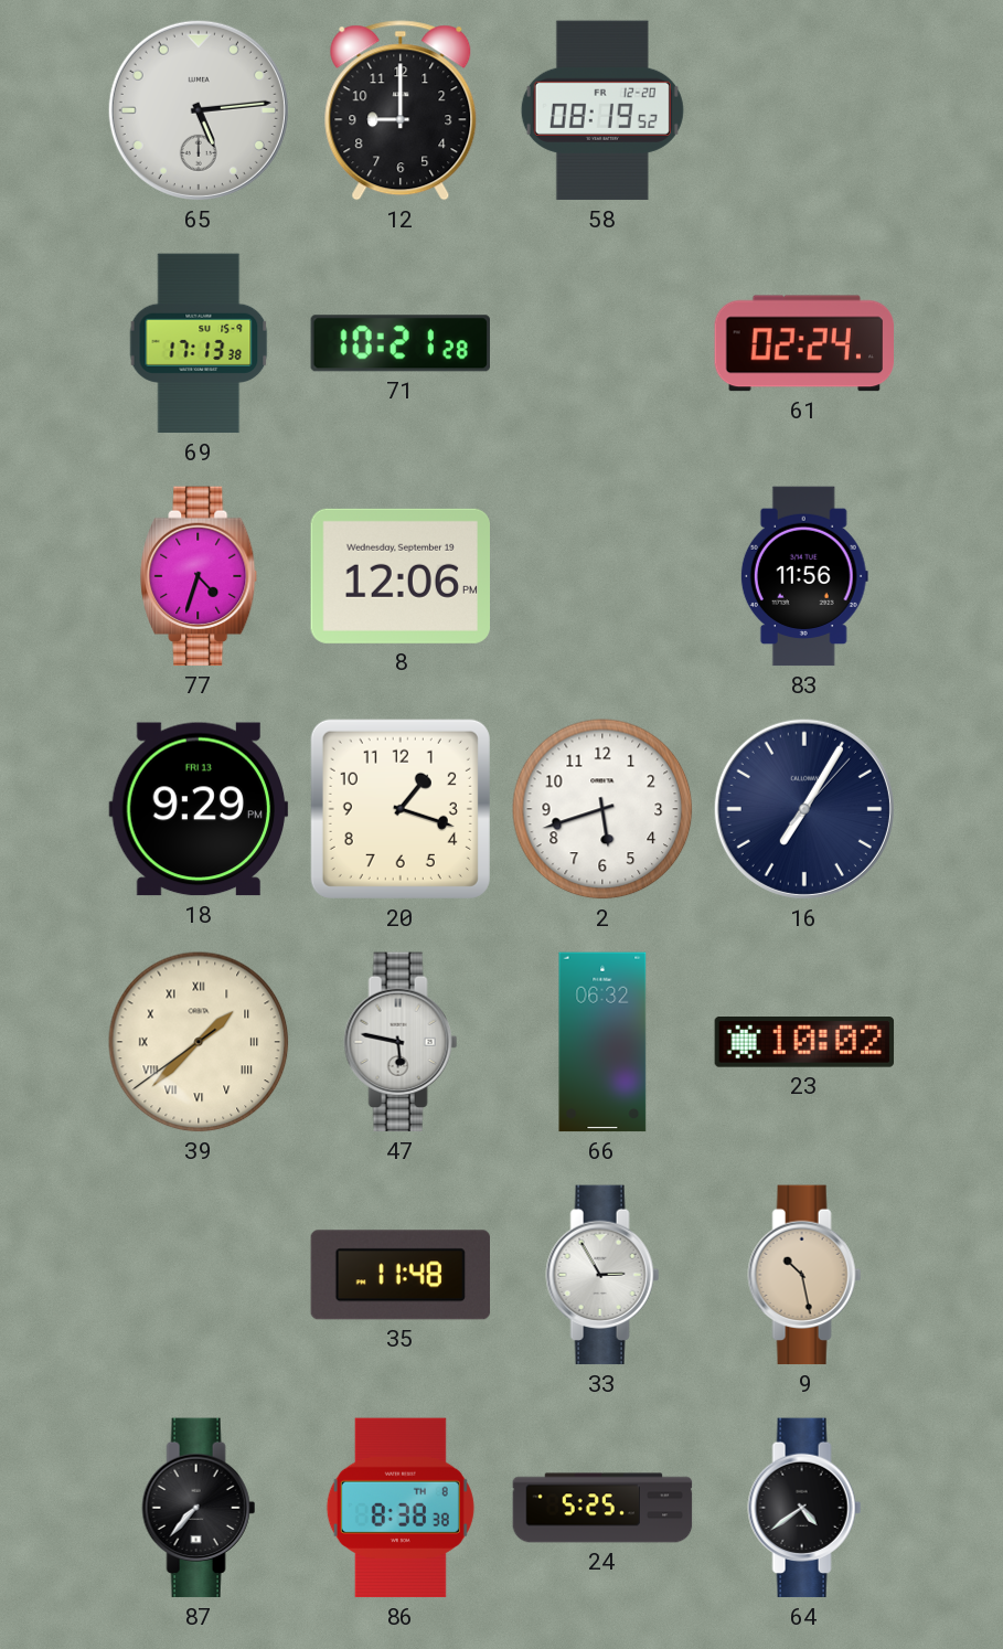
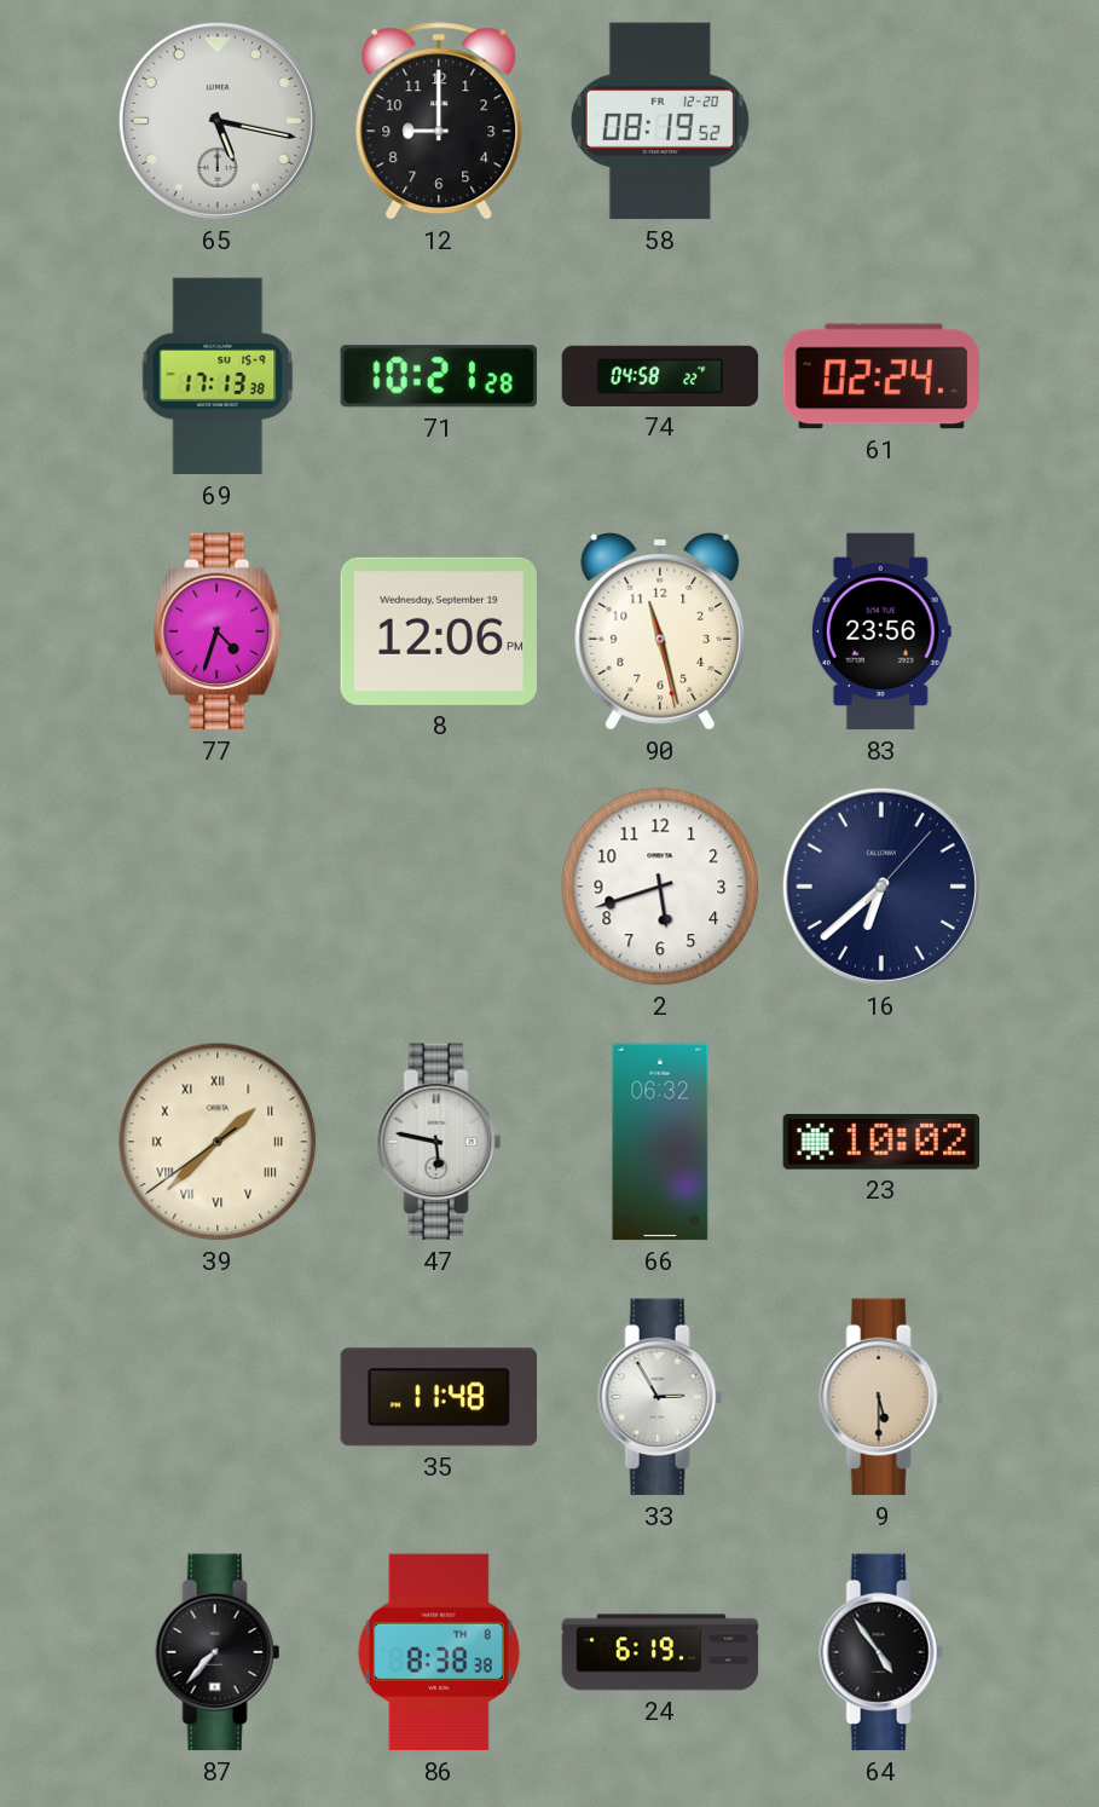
65: 5:14 -> 5:17 (218, 121)
74: none -> 04:58 (660, 376)
90: none -> 11:27 (660, 631)
83: 11:56 -> 23:56 (881, 631)
18: 9:29 -> none (199, 809)
20: 1:18 -> none (401, 809)
16: 7:05 -> 6:38 (881, 887)
9: 10:28 -> 5:30 (881, 1397)
24: 5:25 -> 6:19 (660, 1652)
64: 4:39 -> 4:54 (881, 1652)
